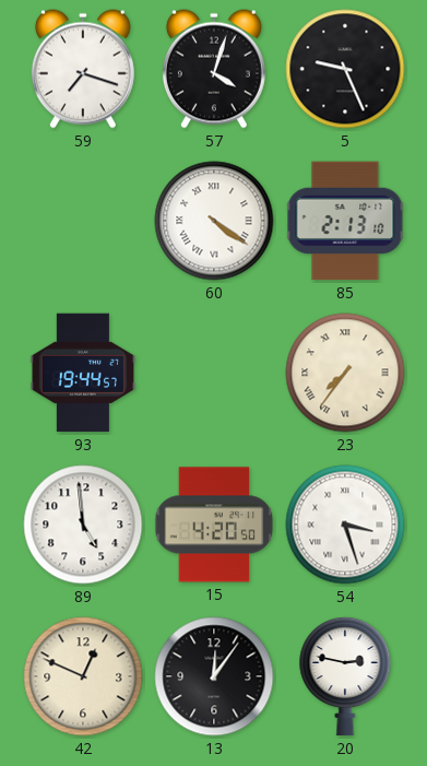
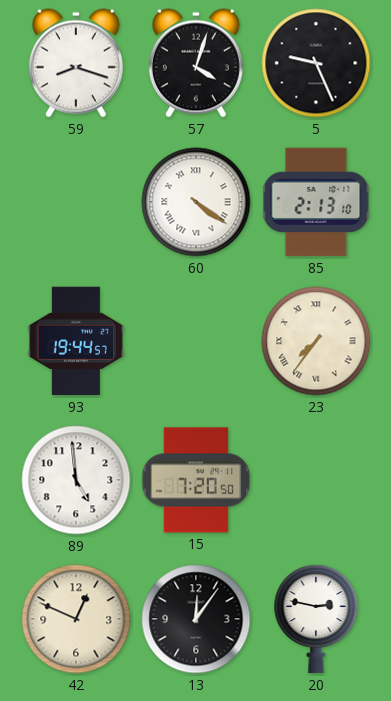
59: 7:18 -> 8:18 (76, 63)
15: 4:20 -> 7:20 (196, 480)
54: 3:27 -> none (345, 525)
